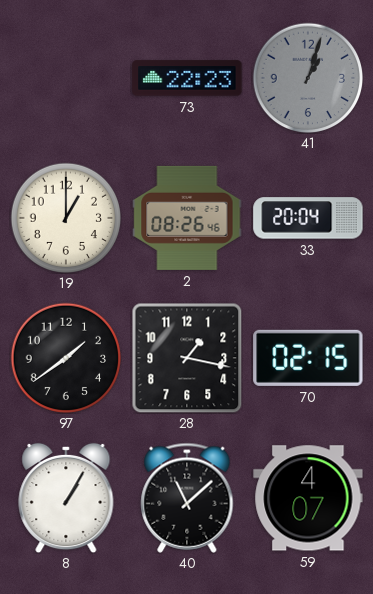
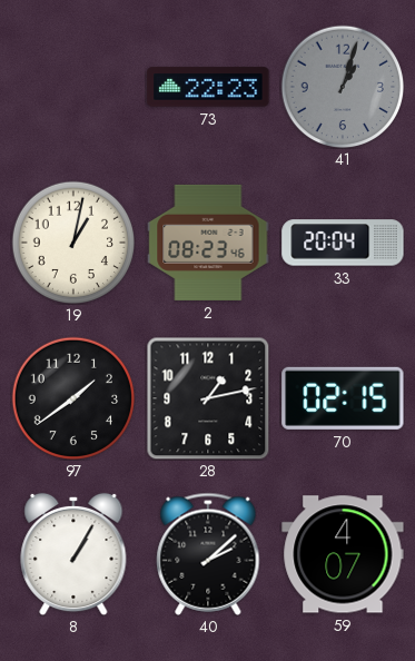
19: 1:00 -> 1:02 (73, 243)
2: 08:26 -> 08:23 (208, 243)
28: 1:17 -> 1:13 (208, 398)
40: 11:08 -> 2:08 (208, 554)
